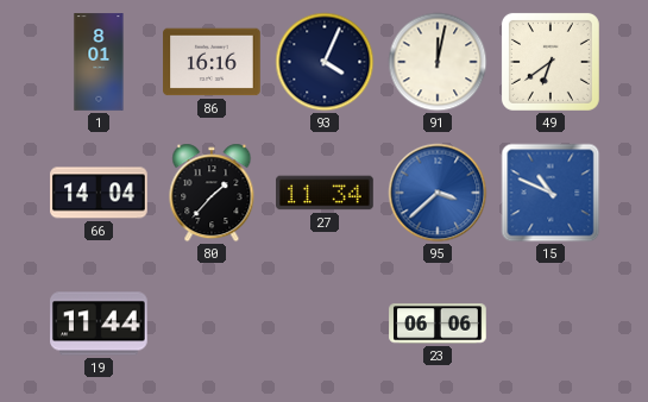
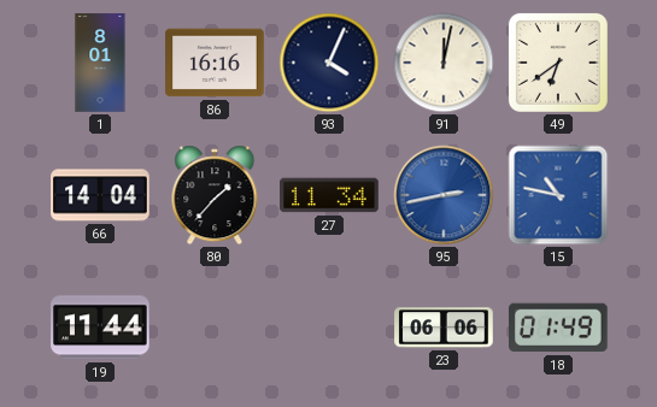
95: 3:38 -> 2:43 (444, 195)
15: 10:49 -> 10:47 (558, 195)
18: none -> 01:49 (559, 328)
